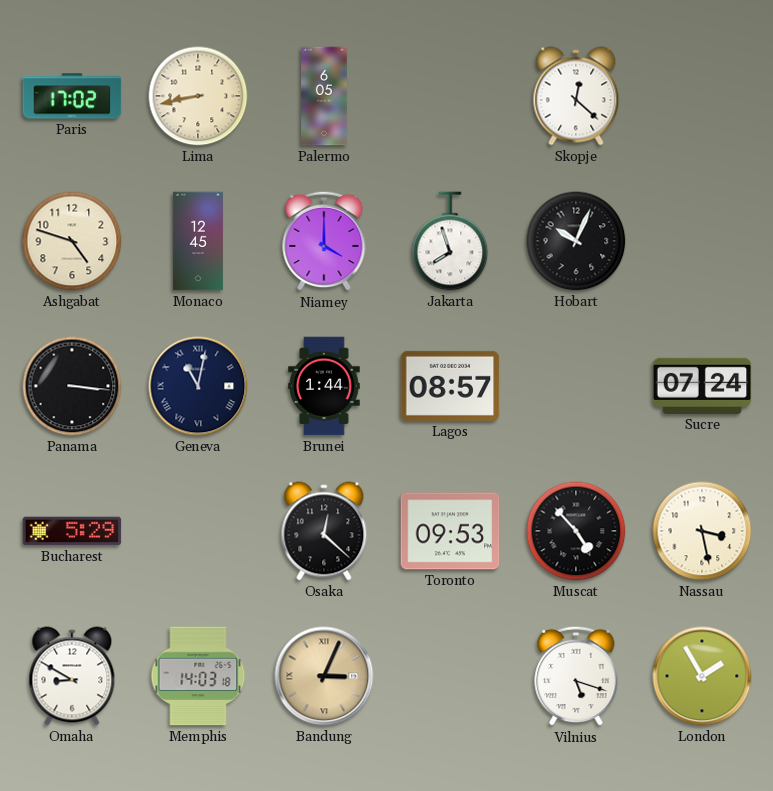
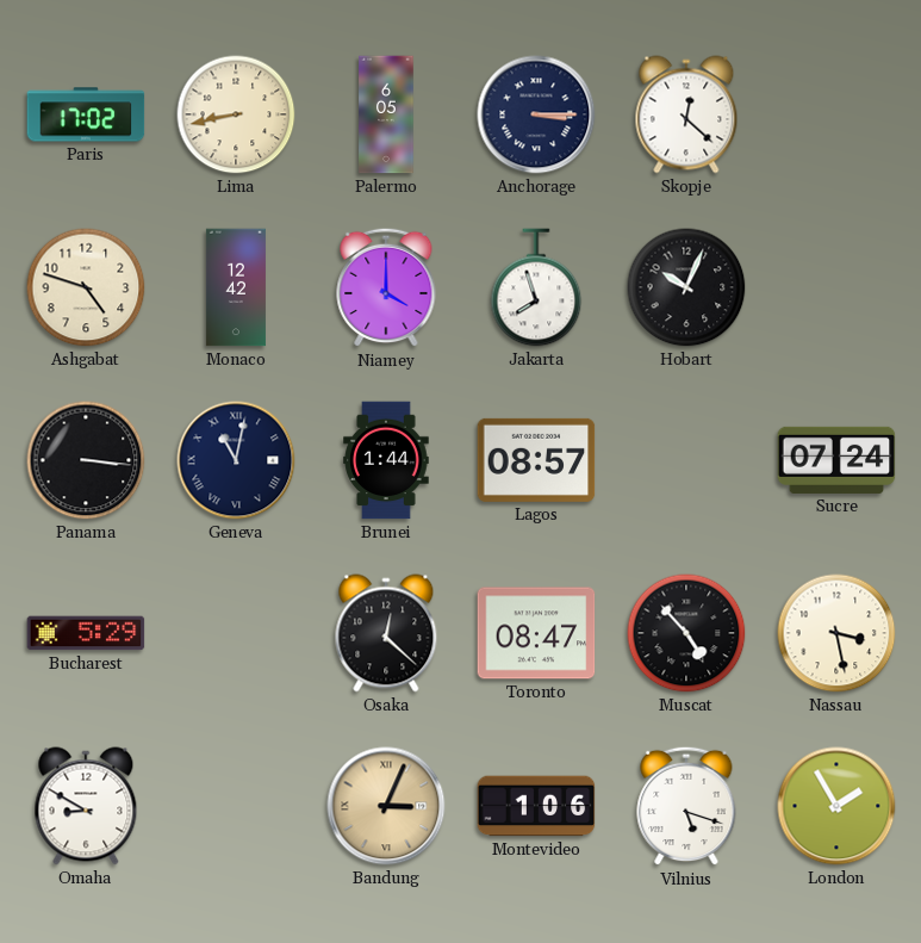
Anchorage: none -> 3:15 (536, 114)
Monaco: 12:45 -> 12:42 (236, 287)
Toronto: 09:53 -> 08:47 (536, 633)
Memphis: 14:03 -> none (198, 676)
Montevideo: none -> 1:06 (536, 806)
